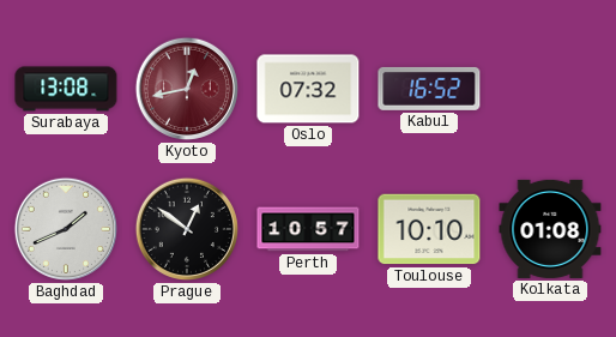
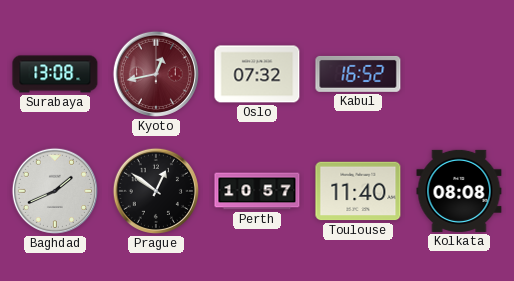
Toulouse: 10:10 -> 11:40 (358, 191)
Kolkata: 01:08 -> 08:08 (459, 191)
